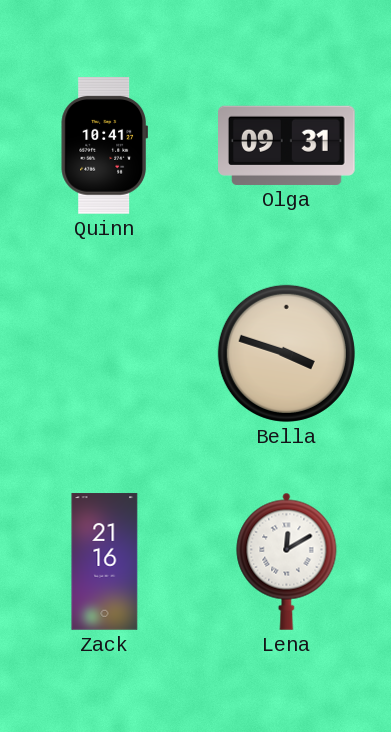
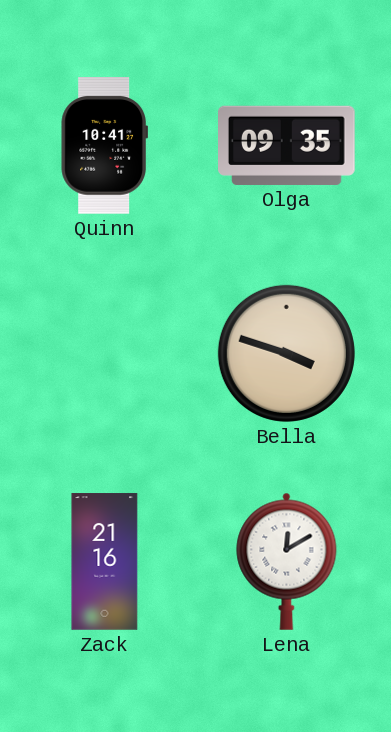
Olga: 09:31 -> 09:35 (287, 145)
